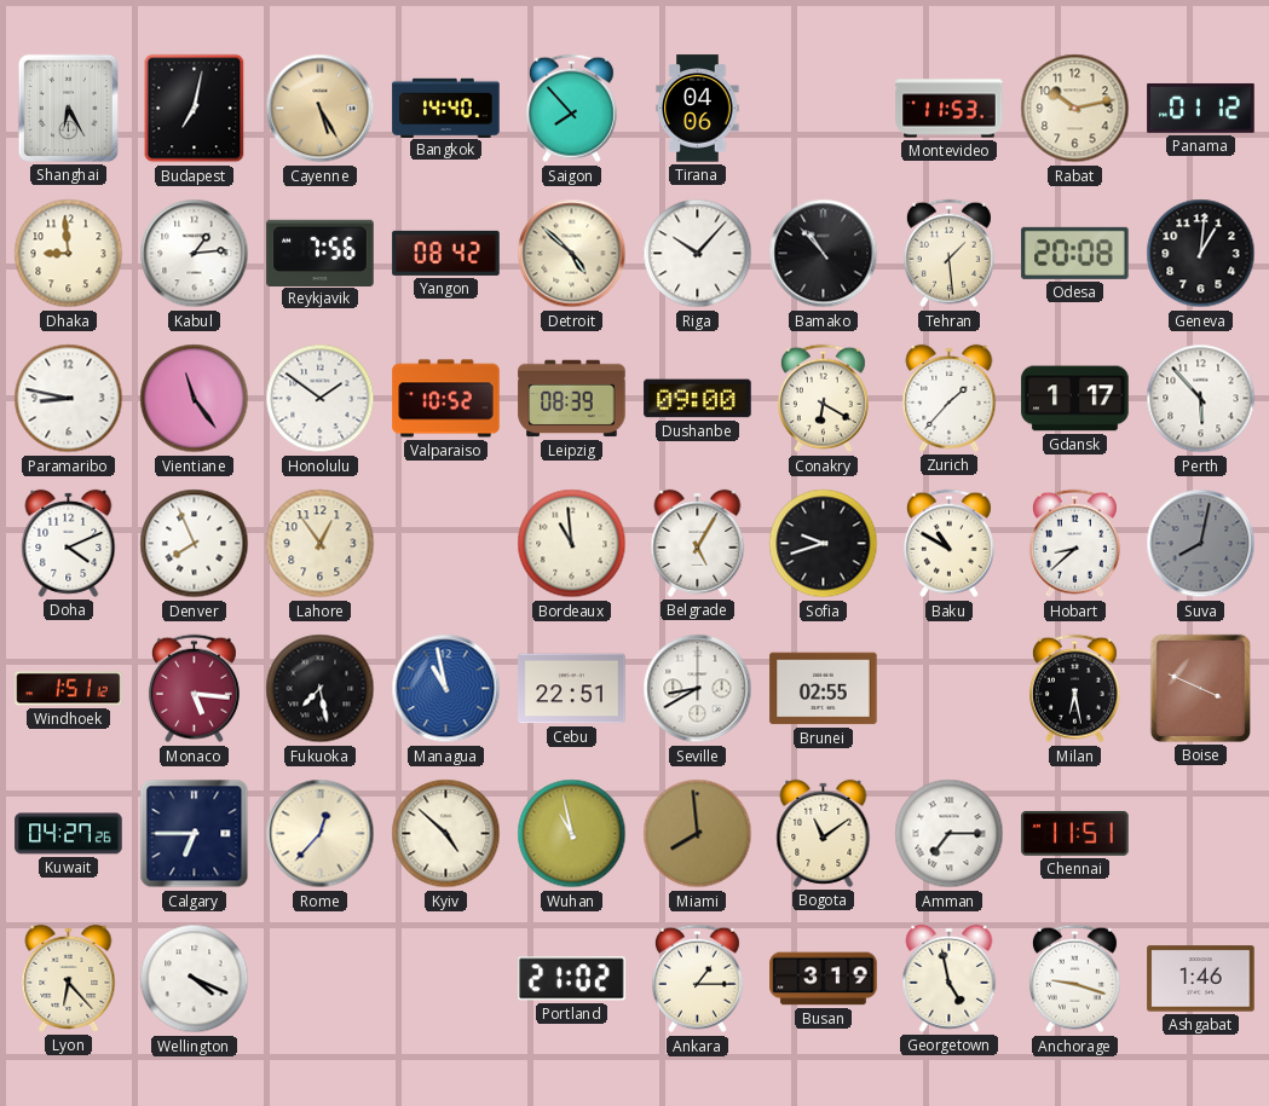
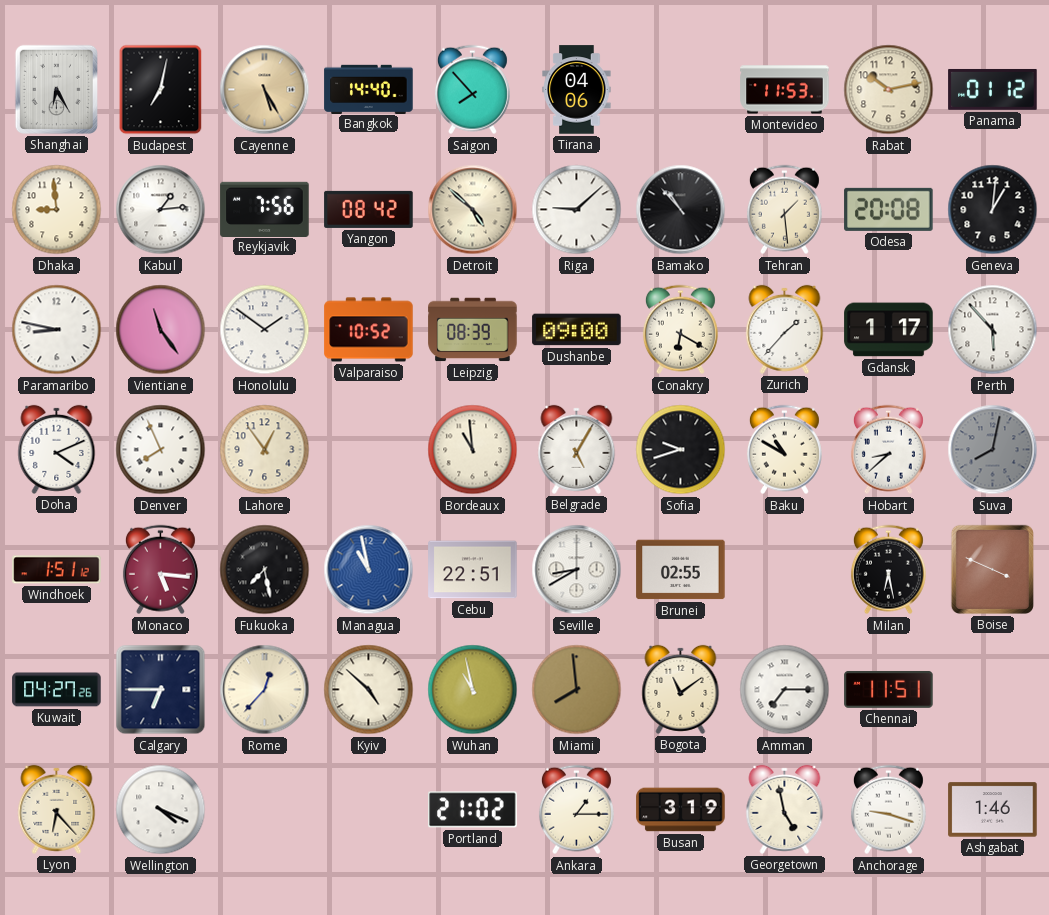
Riga: 10:07 -> 9:08 (577, 210)
